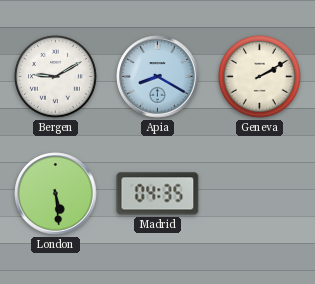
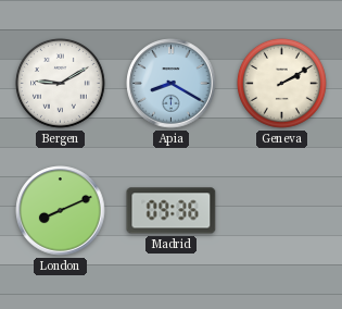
London: 5:29 -> 8:11 (61, 211)
Madrid: 04:35 -> 09:36 (172, 211)
